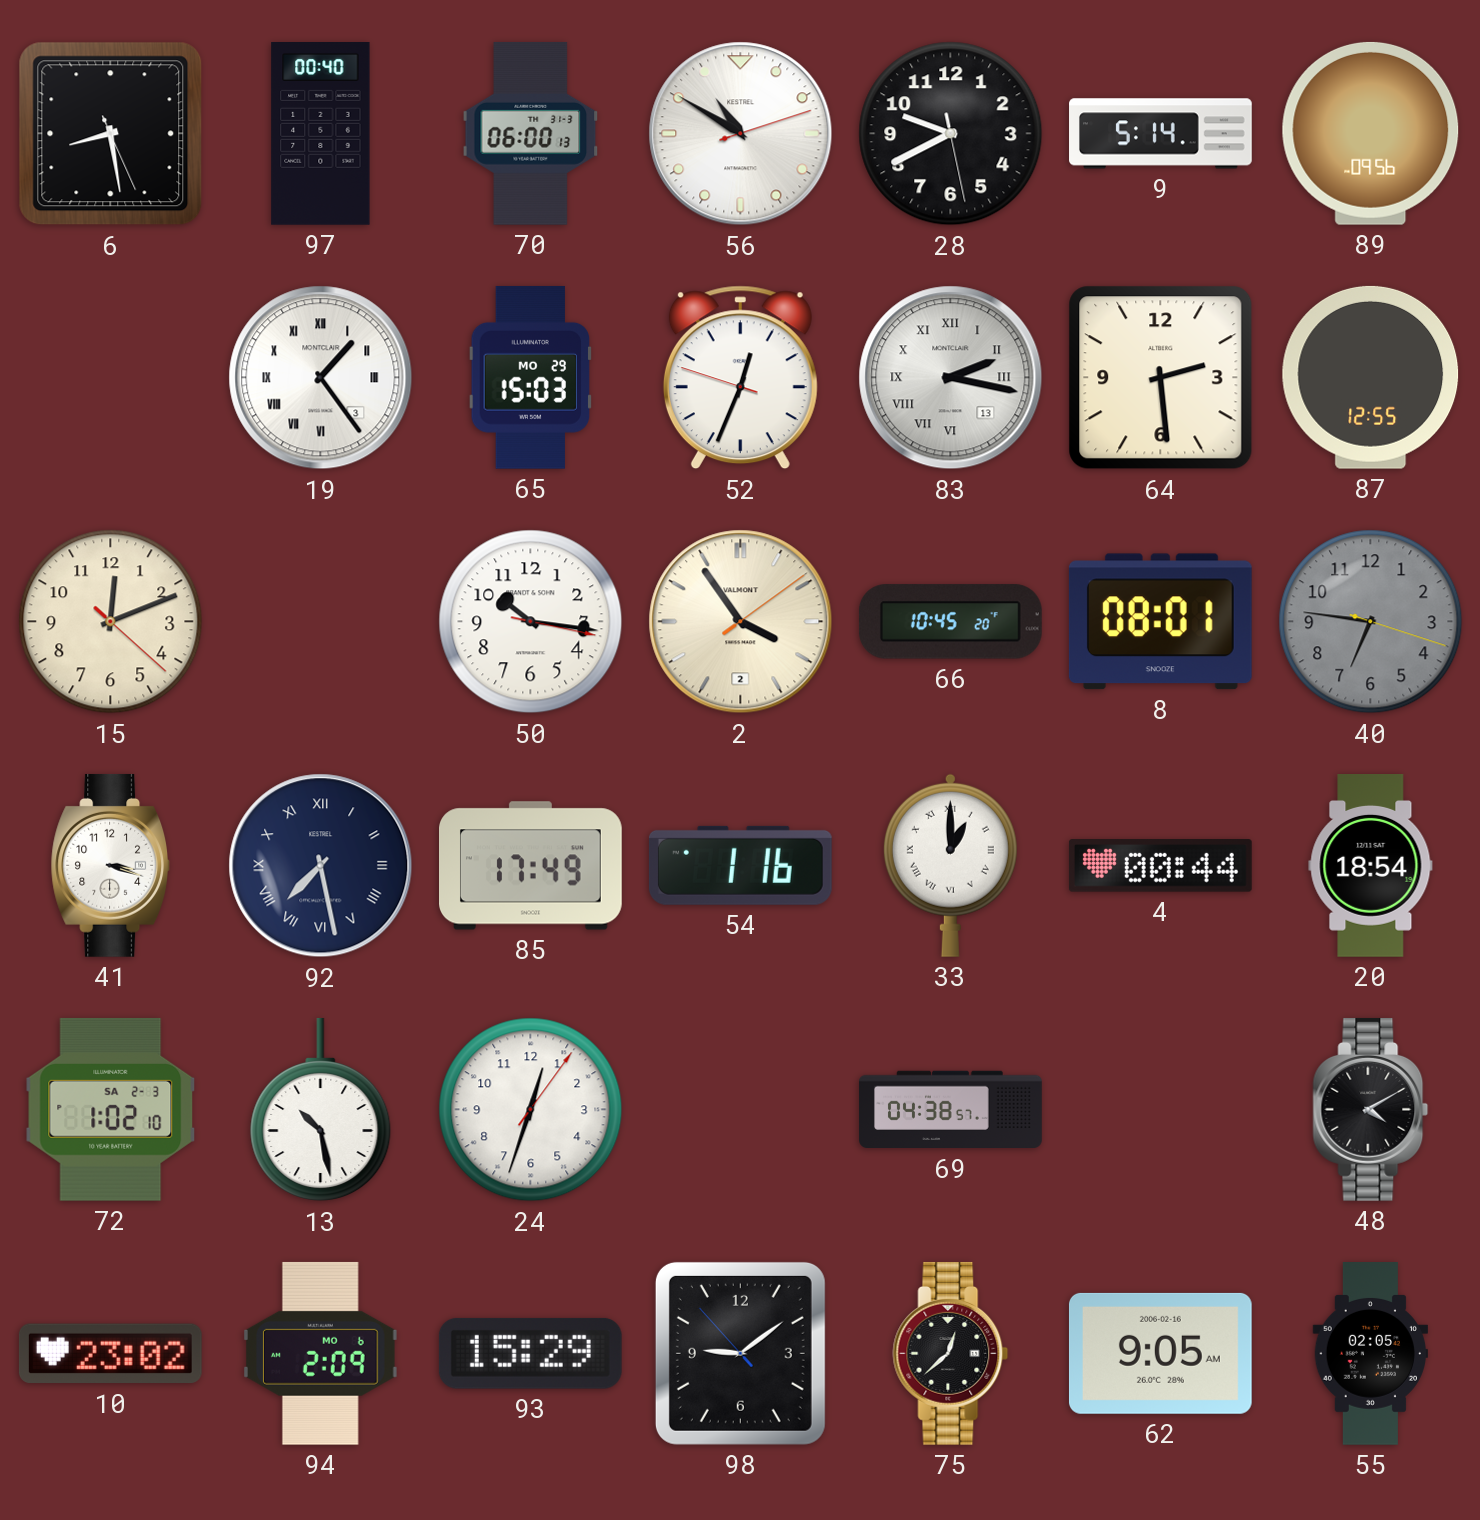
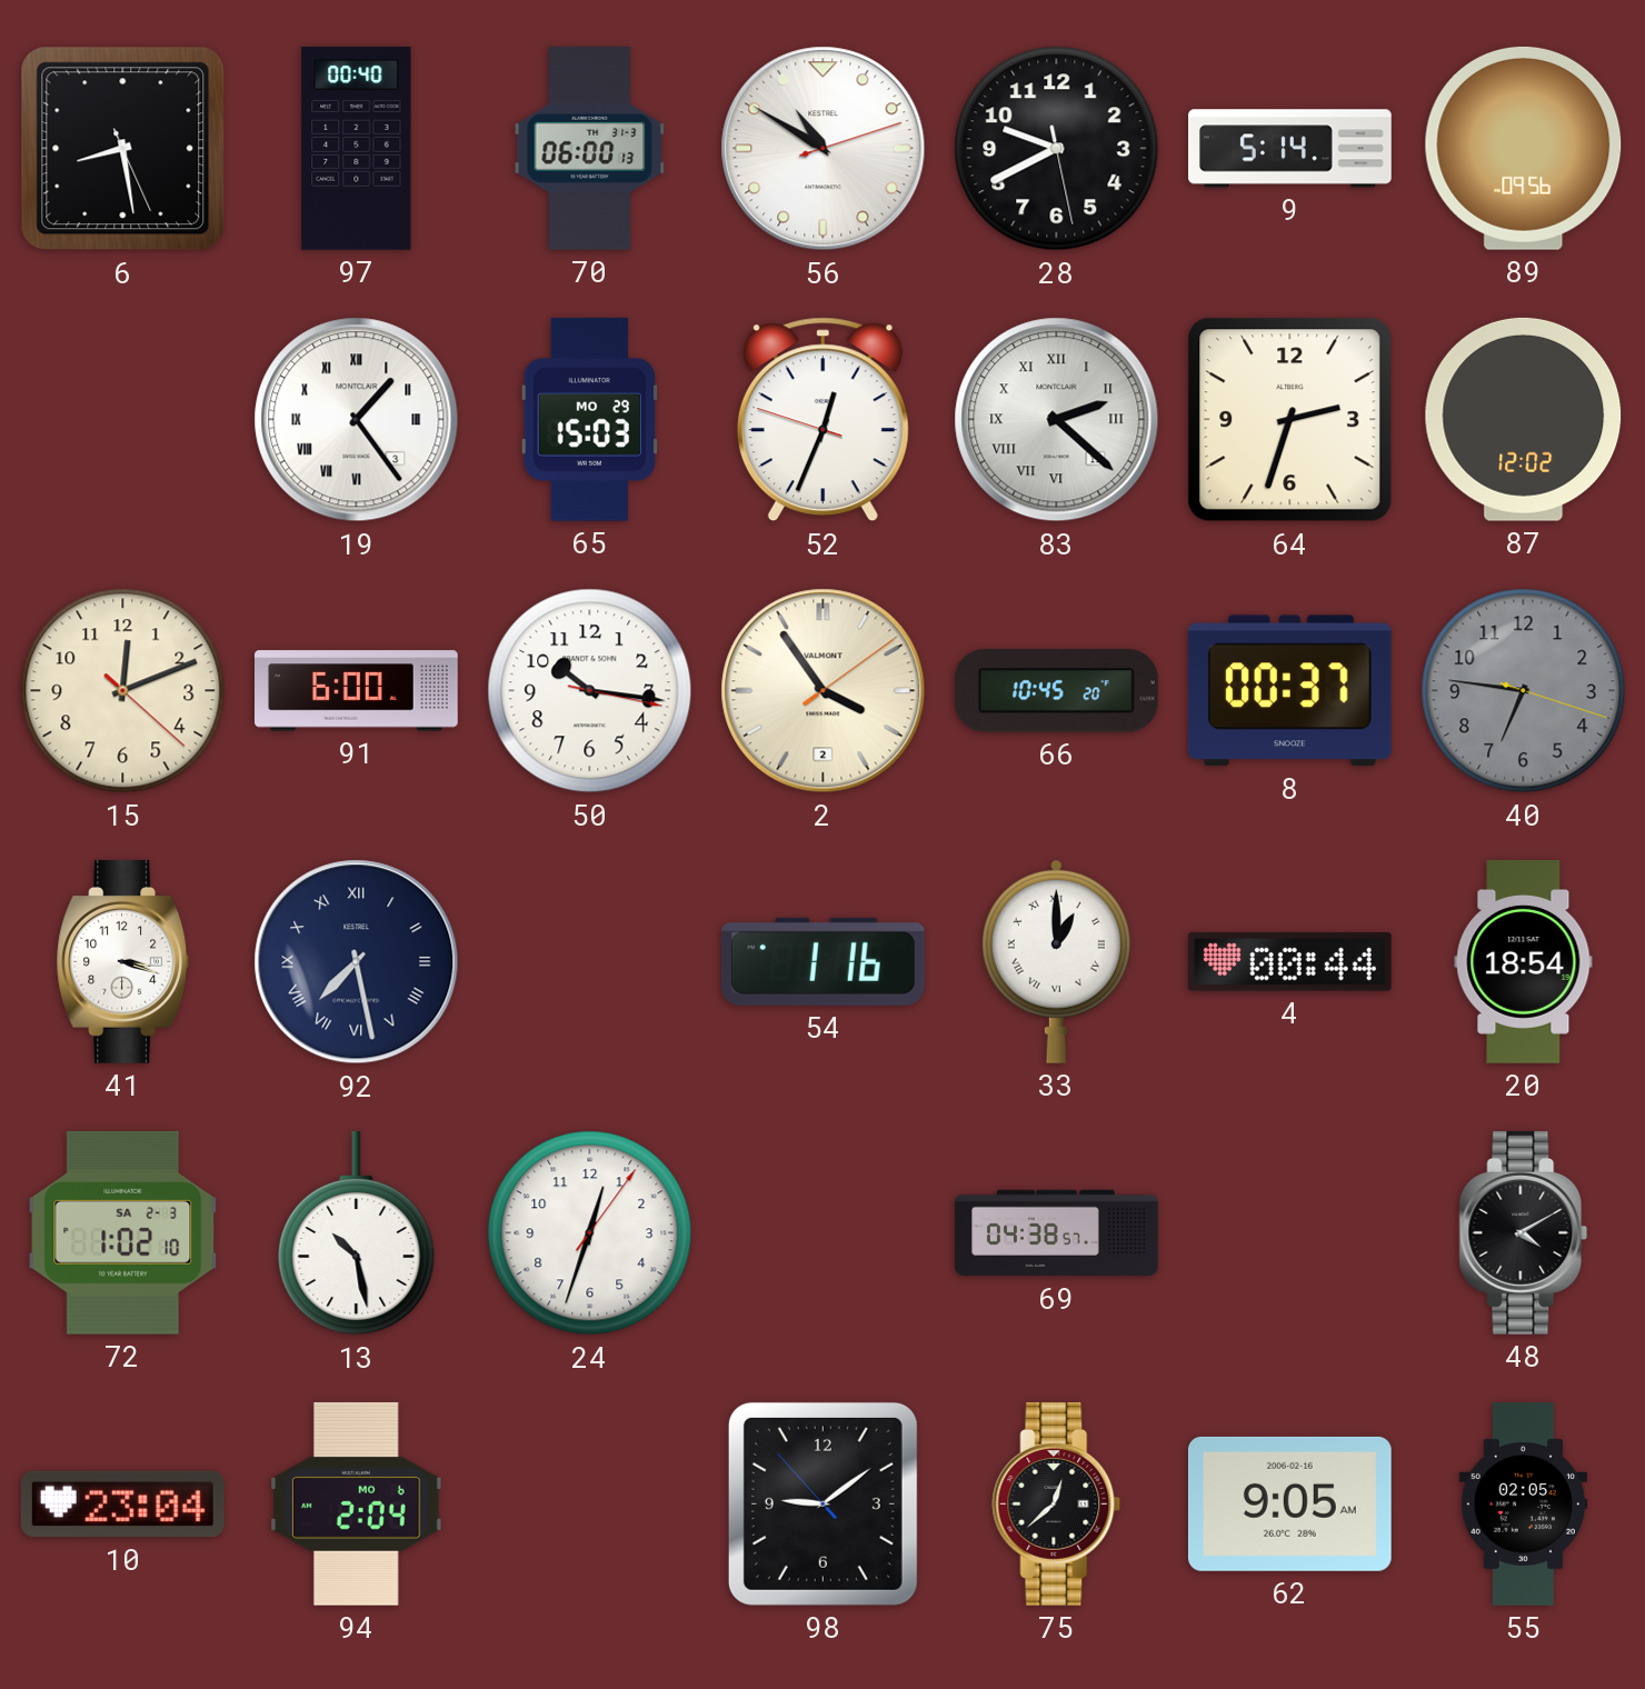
83: 2:17 -> 2:22 (1057, 420)
64: 2:29 -> 2:33 (1290, 420)
87: 12:55 -> 12:02 (1524, 419)
91: none -> 6:00 (357, 691)
8: 08:01 -> 00:37 (1289, 691)
85: 17:49 -> none (531, 866)
10: 23:02 -> 23:04 (122, 1505)
94: 2:09 -> 2:04 (357, 1503)
93: 15:29 -> none (530, 1353)
